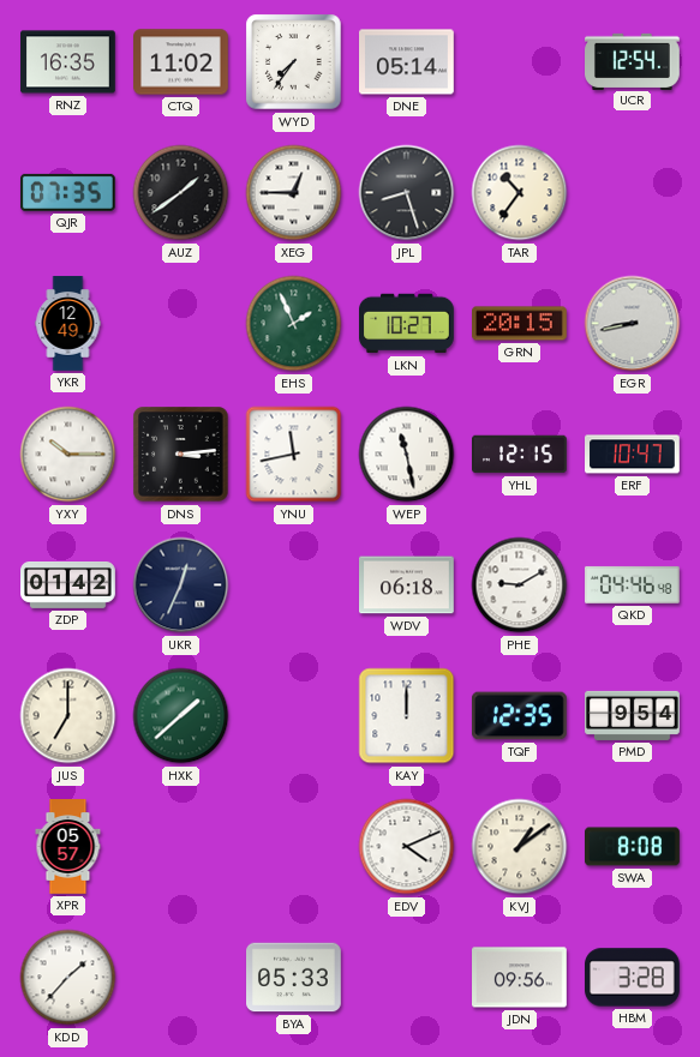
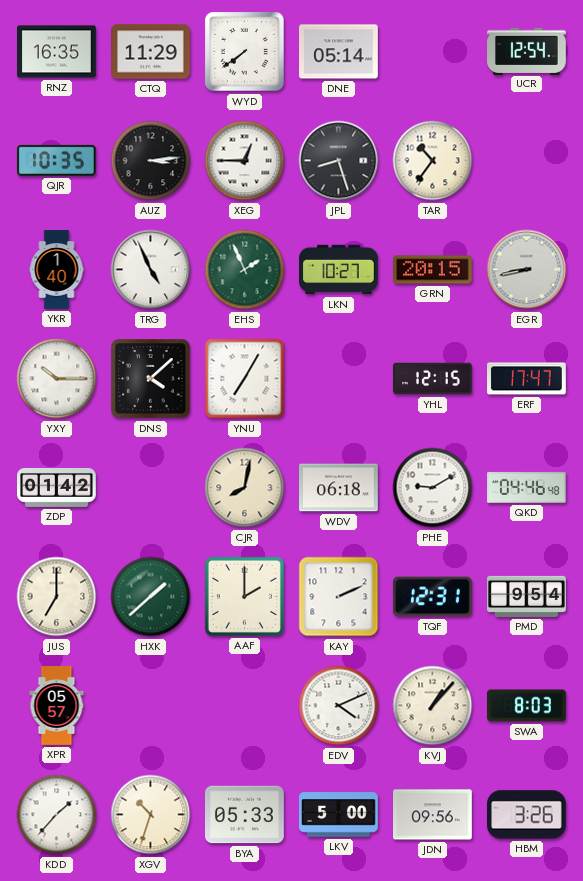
CTQ: 11:02 -> 11:29 (151, 52)
WYD: 7:36 -> 7:39 (245, 52)
QJR: 07:35 -> 10:35 (56, 160)
AUZ: 1:39 -> 3:14 (151, 161)
YKR: 12:49 -> 1:40 (57, 270)
TRG: none -> 4:56 (151, 270)
DNS: 3:14 -> 4:08 (151, 379)
YNU: 11:43 -> 7:05 (245, 379)
WEP: 11:28 -> none (407, 455)
ERF: 10:47 -> 17:47 (527, 379)
UKR: 12:34 -> none (181, 585)
CJR: none -> 8:02 (245, 488)
AAF: none -> 2:00 (244, 596)
KAY: 12:00 -> 2:11 (339, 597)
TQF: 12:35 -> 12:31 (432, 597)
KVJ: 1:09 -> 1:07 (433, 706)
SWA: 8:08 -> 8:03 (527, 706)
XGV: none -> 10:33 (151, 815)
LKV: none -> 5:00 (339, 815)
HBM: 3:28 -> 3:26 (527, 815)
